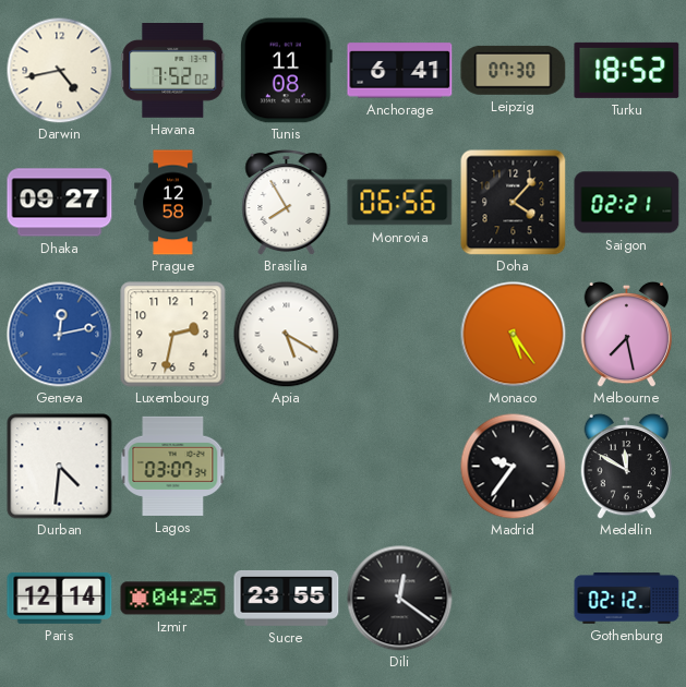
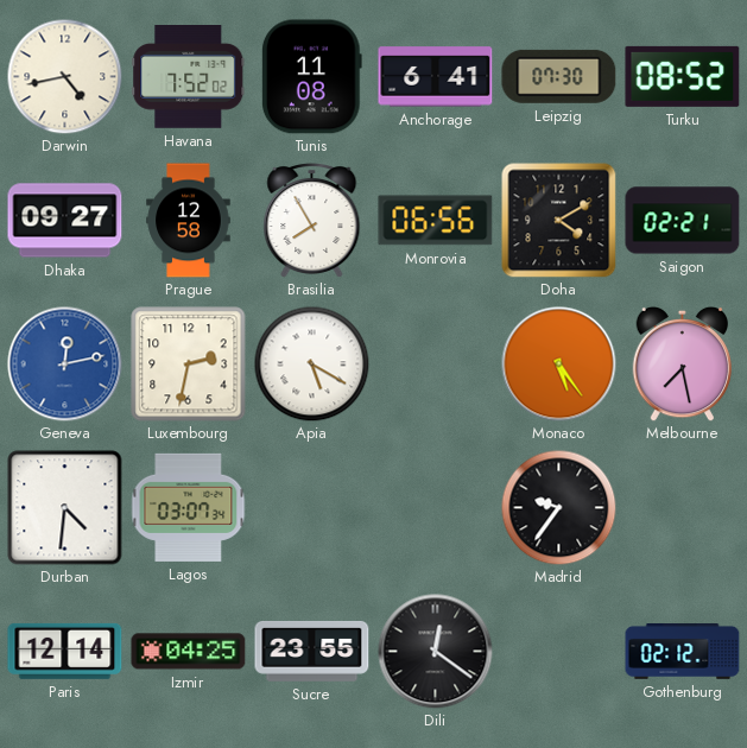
Turku: 18:52 -> 08:52 (683, 76)
Doha: 4:07 -> 4:10 (559, 221)
Medellin: 11:50 -> none (627, 466)
